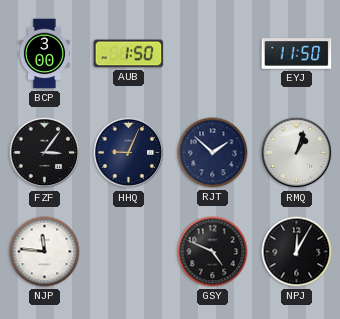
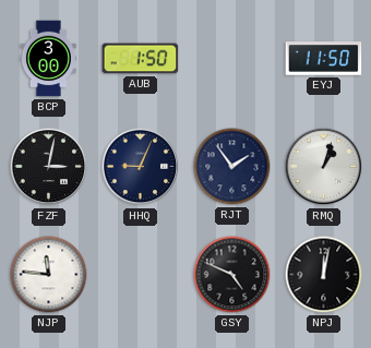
FZF: 3:06 -> 3:02 (49, 167)
RJT: 1:52 -> 1:54 (232, 167)
NPJ: 12:05 -> 12:02 (324, 275)
